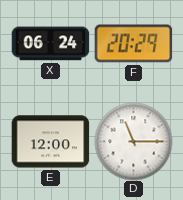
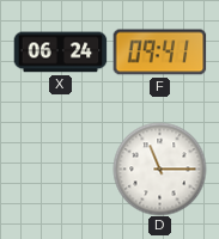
F: 20:29 -> 09:41 (159, 53)
E: 12:00 -> none (50, 142)
